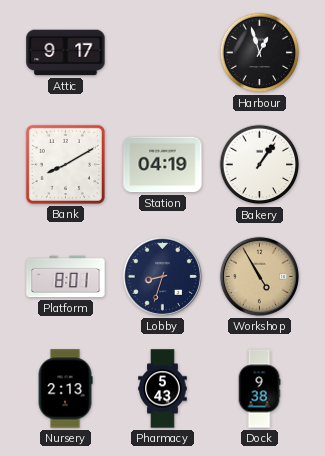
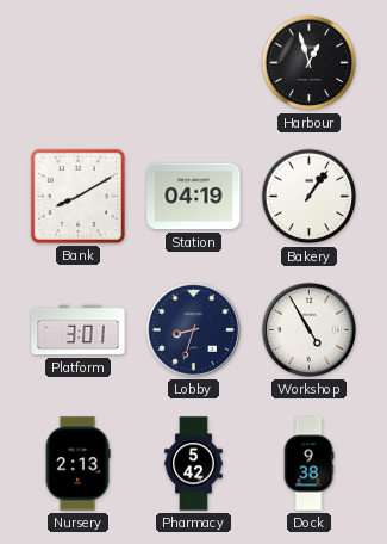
Attic: 9:17 -> none (66, 53)
Platform: 8:01 -> 3:01 (79, 330)
Workshop dial: champagne -> white (308, 329)
Pharmacy: 5:43 -> 5:42 (194, 464)
